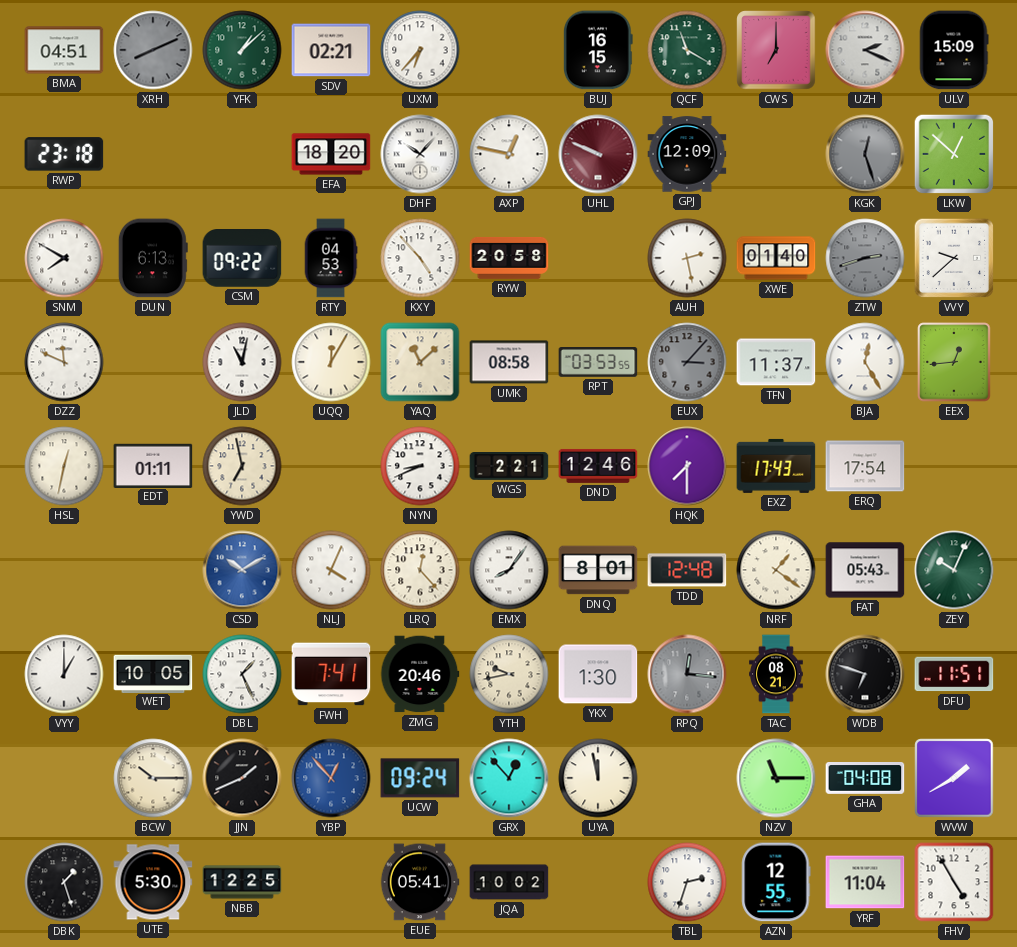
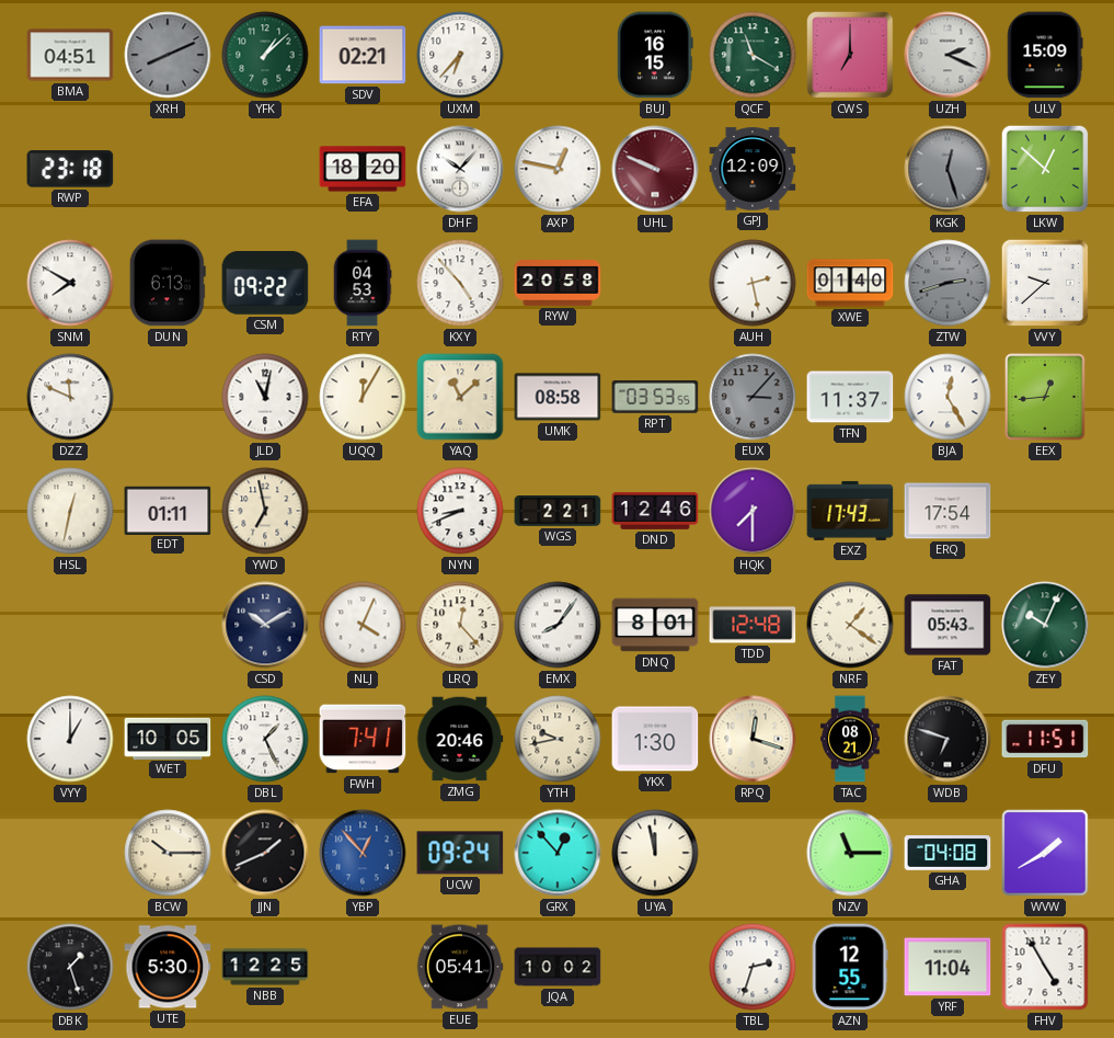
CSD dial: blue -> navy (265, 625)
RPQ: 12:16 -> 12:18 (753, 739)
RPQ dial: grey -> cream (753, 739)
